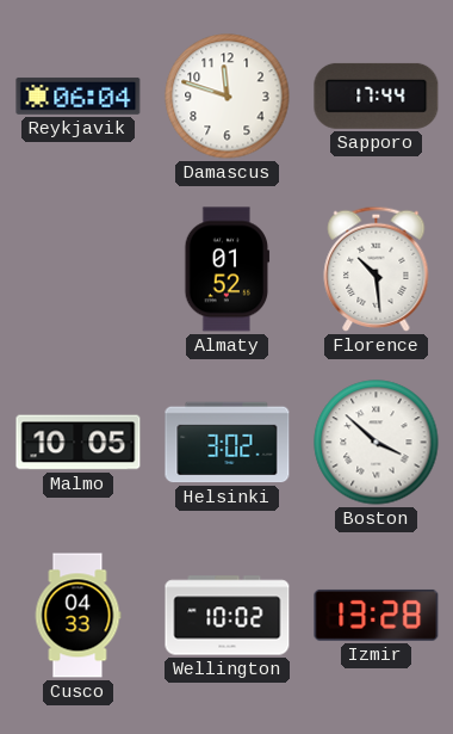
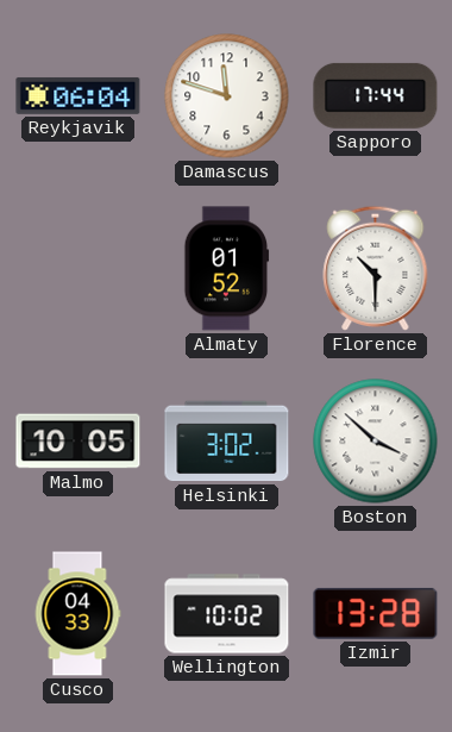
Florence: 10:29 -> 10:30 (376, 268)
